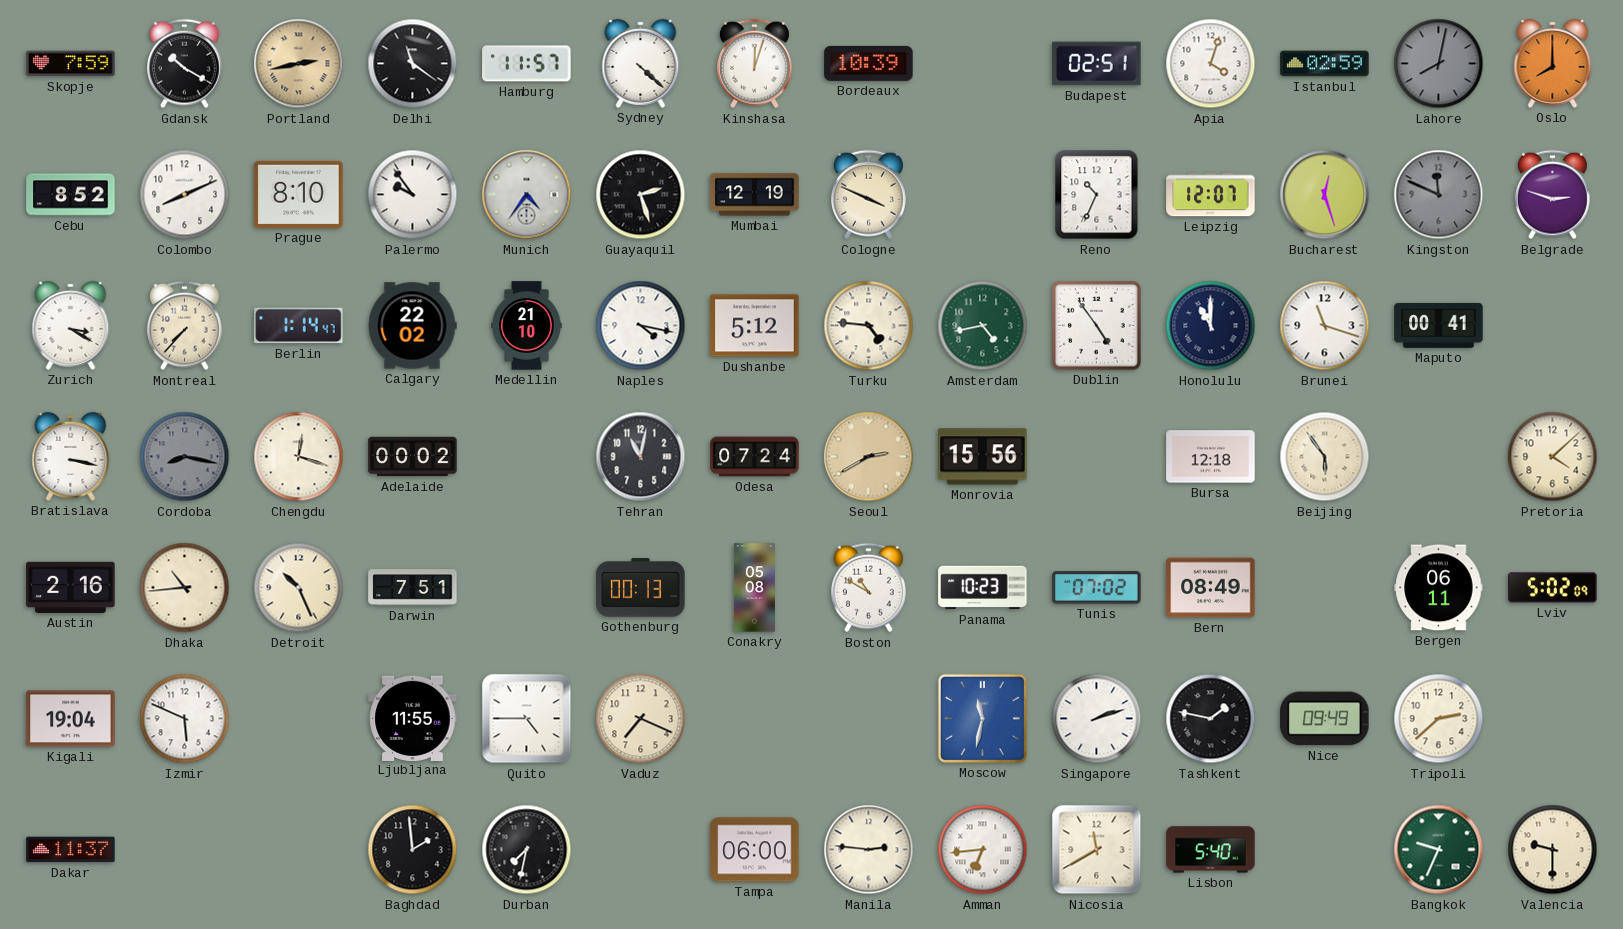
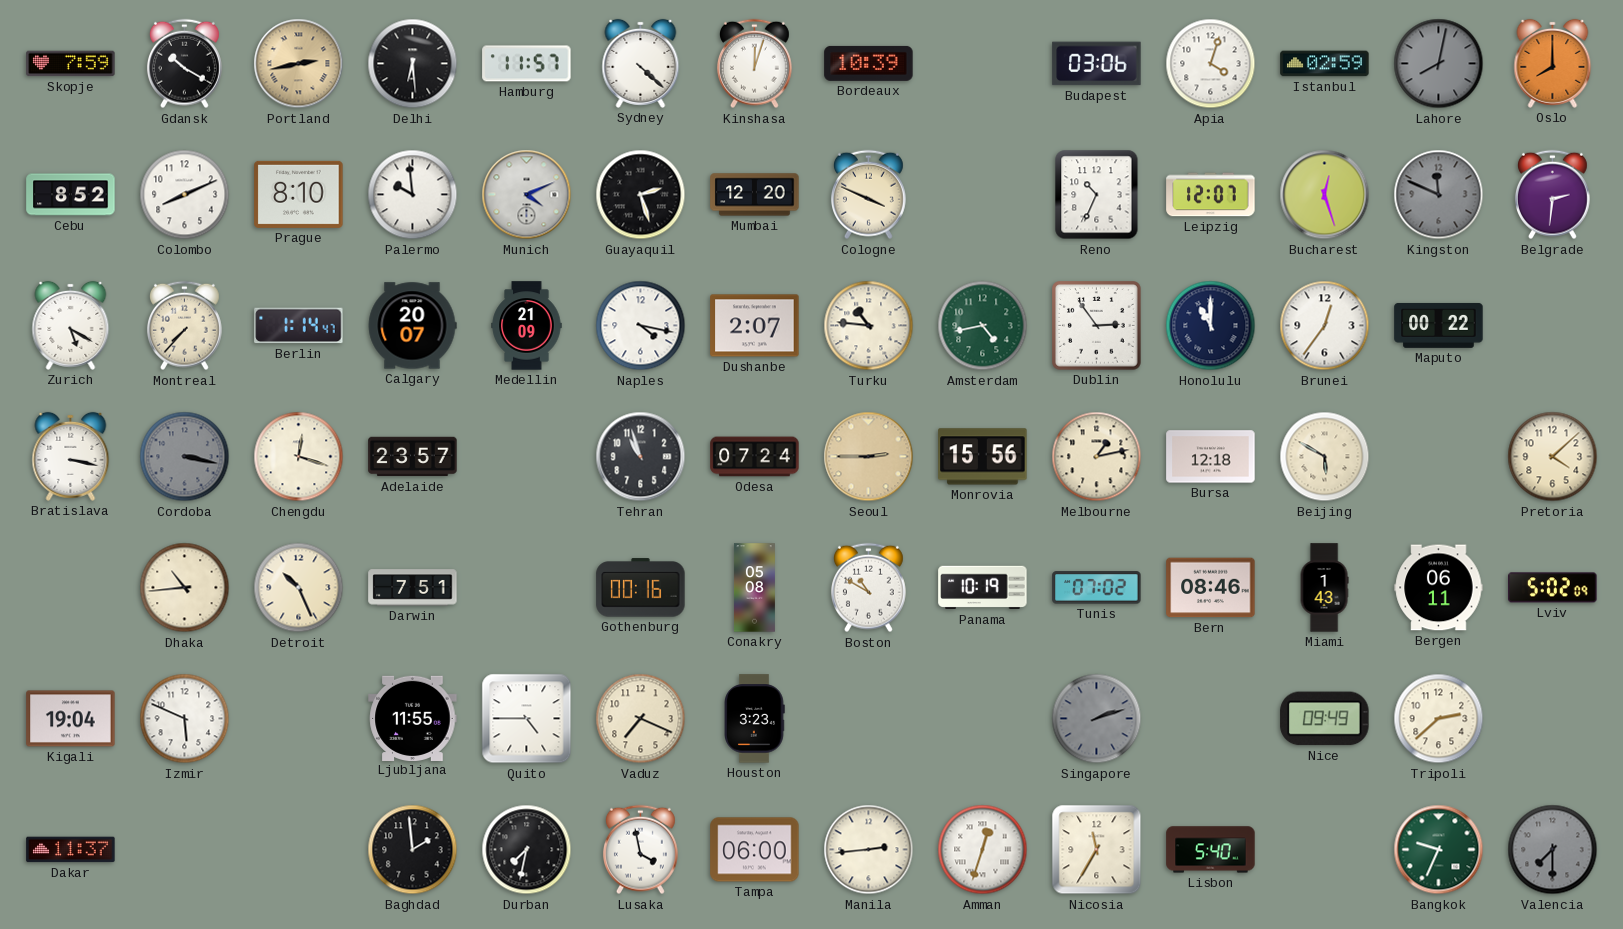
Delhi: 11:21 -> 6:29 (413, 64)
Budapest: 02:51 -> 03:06 (1097, 64)
Palermo: 9:54 -> 9:59 (413, 195)
Munich: 4:36 -> 4:11 (527, 195)
Mumbai: 12:19 -> 12:20 (755, 195)
Belgrade: 2:48 -> 2:31 (1552, 195)
Zurich: 3:20 -> 5:20 (71, 325)
Calgary: 22:02 -> 20:07 (412, 326)
Medellin: 21:10 -> 21:09 (527, 326)
Dushanbe: 5:12 -> 2:07 (755, 326)
Turku: 4:46 -> 10:46 (869, 326)
Dublin: 4:54 -> 2:54 (1097, 326)
Brunei: 11:18 -> 12:36 (1325, 326)
Maputo: 00:41 -> 00:22 (1439, 325)
Cordoba: 8:17 -> 3:17 (185, 457)
Adelaide: 00:02 -> 23:57 (413, 457)
Tehran: 11:02 -> 10:57 (641, 457)
Seoul: 2:40 -> 2:45 (869, 457)
Melbourne: none -> 1:13 (1097, 457)
Beijing: 5:54 -> 5:50 (1325, 457)
Austin: 2:16 -> none (71, 587)
Gothenburg: 00:13 -> 00:16 (641, 588)
Panama: 10:23 -> 10:19 (983, 588)
Bern: 08:49 -> 08:46 (1211, 588)
Miami: none -> 1:43 (1324, 588)
Houston: none -> 3:23 (755, 719)
Moscow: 11:32 -> none (982, 718)
Singapore dial: white -> grey (1097, 719)
Tashkent: 1:47 -> none (1211, 719)
Lusaka: none -> 3:58 (640, 850)
Manila: 2:46 -> 2:44 (869, 850)
Amman: 6:44 -> 12:33 (983, 850)
Nicosia: 11:40 -> 11:35 (1097, 850)
Valencia: 9:30 -> 7:30 (1553, 850)
Valencia dial: cream -> grey (1553, 850)
